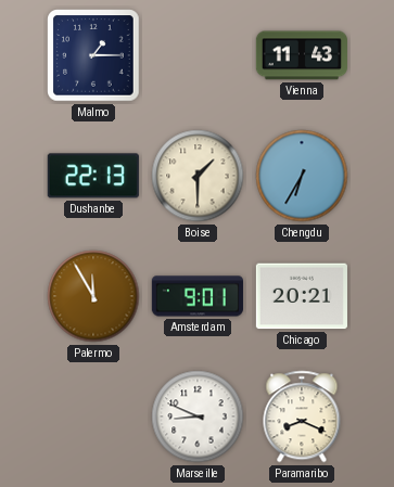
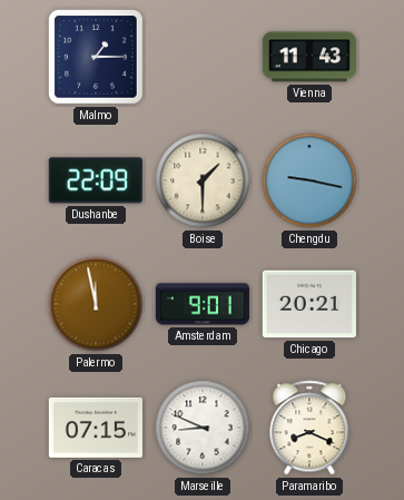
Dushanbe: 22:13 -> 22:09 (96, 180)
Chengdu: 6:35 -> 9:17 (309, 180)
Palermo: 11:55 -> 11:58 (96, 304)
Caracas: none -> 07:15 (96, 428)
